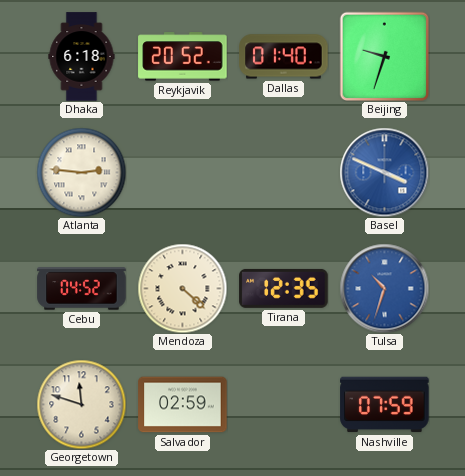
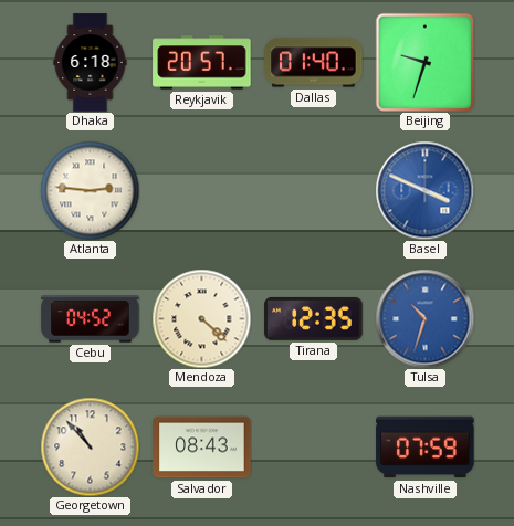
Reykjavik: 20:52 -> 20:57 (202, 63)
Georgetown: 11:48 -> 10:53 (90, 446)
Salvador: 02:59 -> 08:43 (202, 448)
